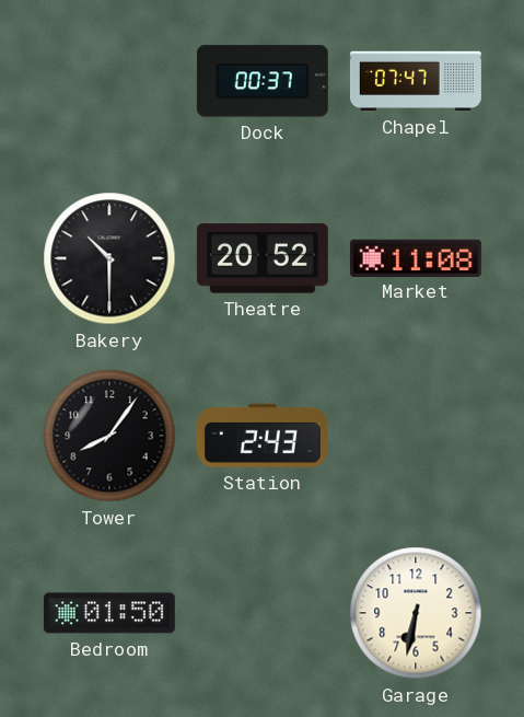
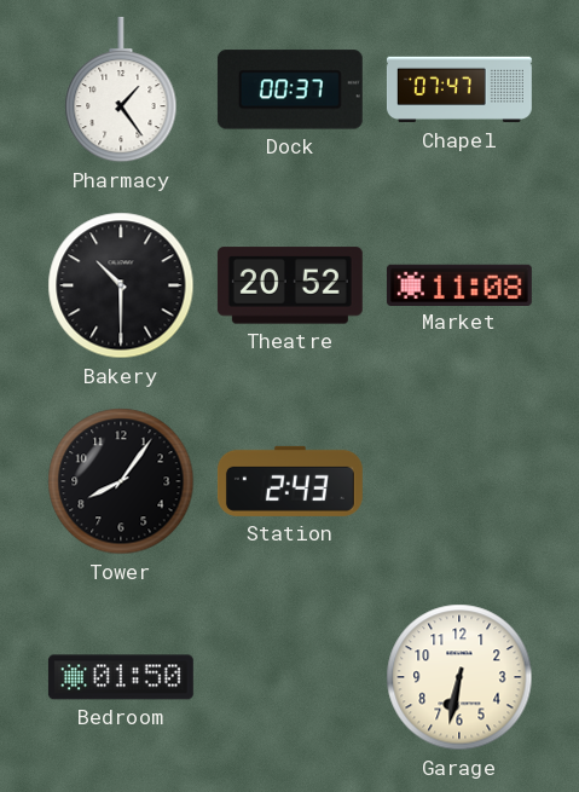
Pharmacy: none -> 1:24 (121, 89)
